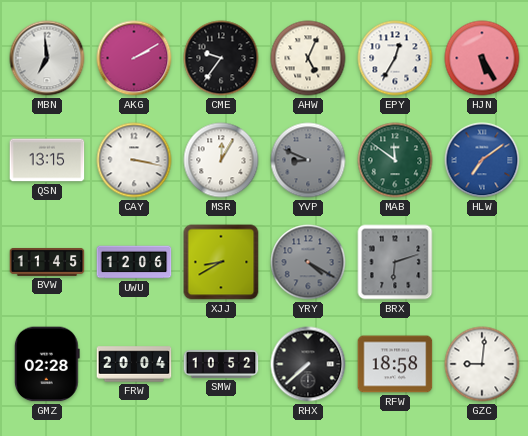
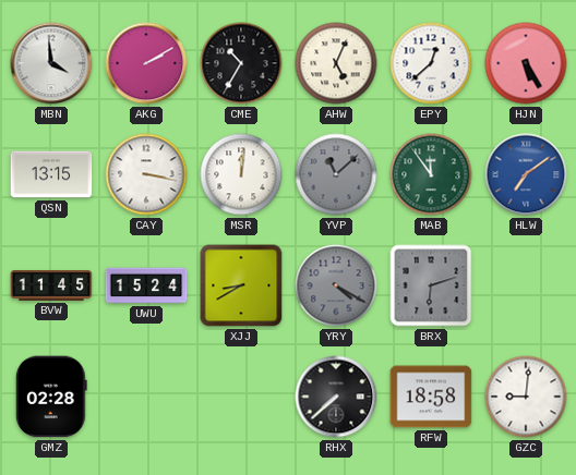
MBN: 6:59 -> 3:59 (51, 63)
CME: 9:36 -> 10:35 (241, 63)
EPY: 12:35 -> 12:38 (431, 63)
MSR: 12:05 -> 12:01 (241, 174)
YVP: 8:49 -> 11:08 (336, 174)
MAB: 11:51 -> 11:54 (431, 174)
UWU: 12:06 -> 15:24 (146, 285)
FRW: 20:04 -> none (134, 364)
SMW: 10:52 -> none (221, 364)
